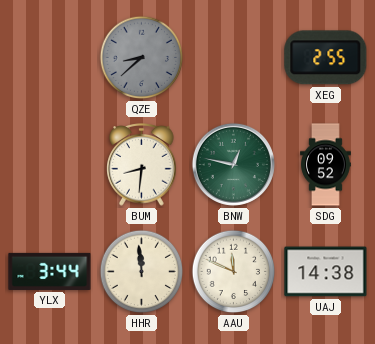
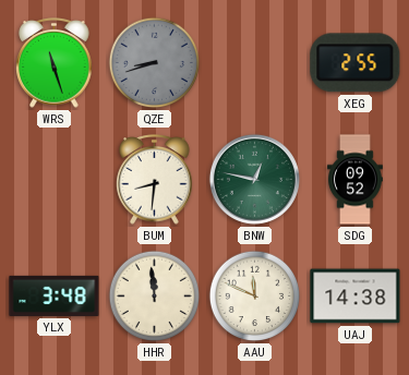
WRS: none -> 11:27 (55, 63)
QZE: 8:38 -> 8:42 (155, 63)
YLX: 3:44 -> 3:48 (55, 295)
